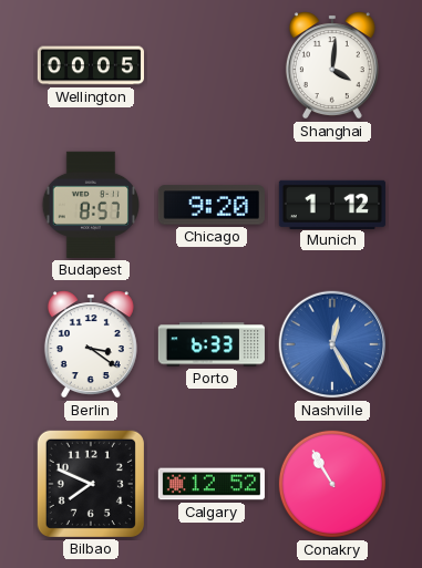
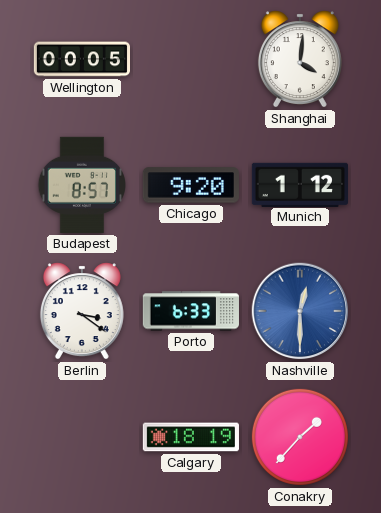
Nashville: 12:25 -> 12:30 (300, 311)
Bilbao: 7:49 -> none (91, 484)
Calgary: 12:52 -> 18:19 (191, 437)
Conakry: 10:55 -> 1:37 (300, 437)
